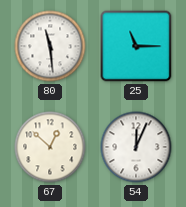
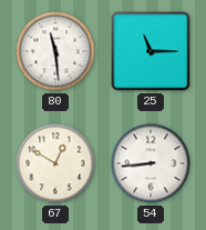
67: 12:52 -> 12:50 (55, 163)
54: 12:04 -> 8:44 (151, 163)
